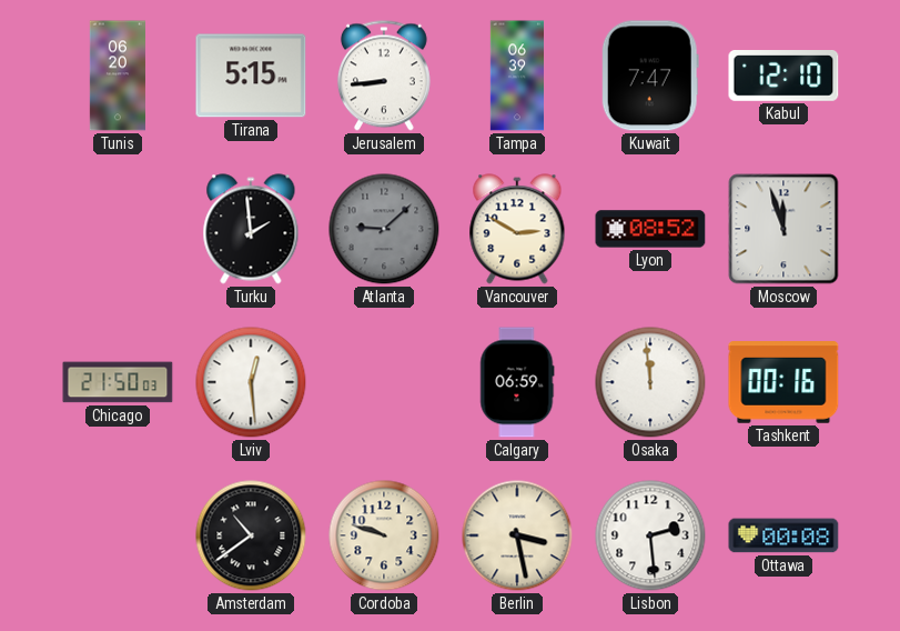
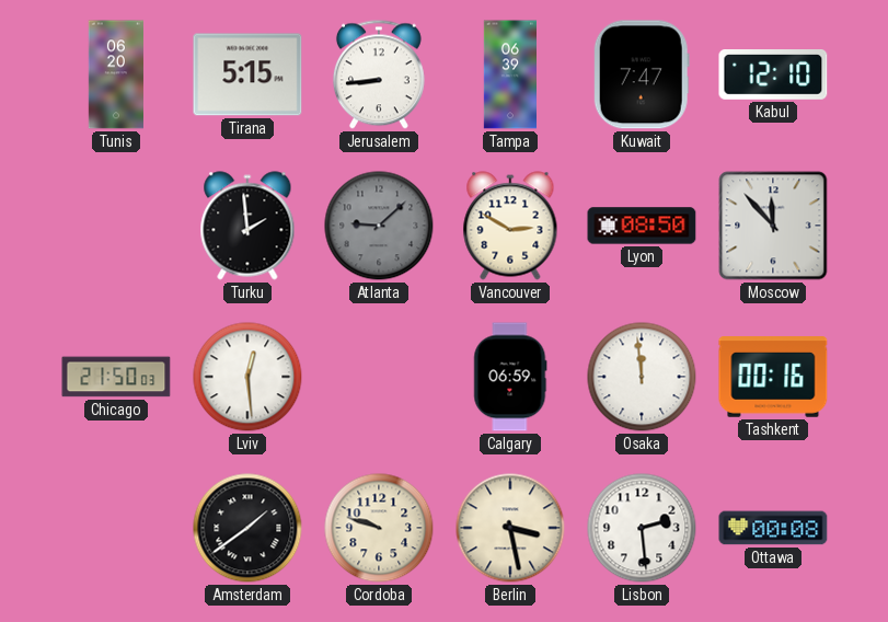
Lyon: 08:52 -> 08:50 (642, 226)
Moscow: 11:57 -> 11:53 (773, 226)
Amsterdam: 10:39 -> 1:39 (247, 528)
